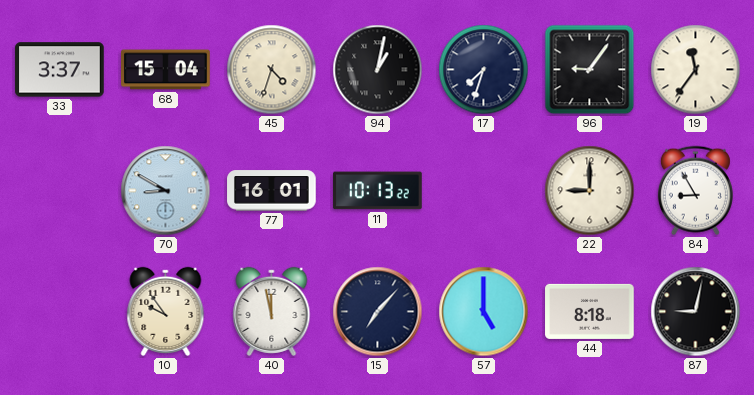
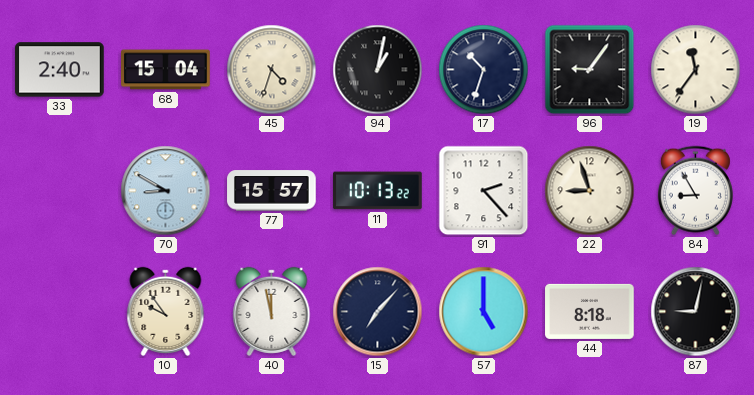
33: 3:37 -> 2:40 (60, 70)
17: 7:33 -> 10:33 (484, 70)
77: 16:01 -> 15:57 (272, 191)
91: none -> 2:23 (484, 191)
22: 9:00 -> 8:57 (590, 191)
